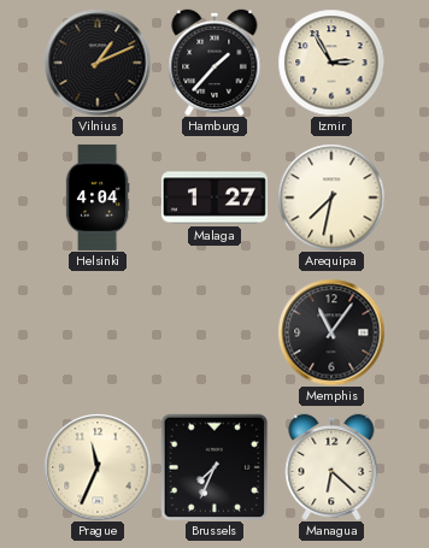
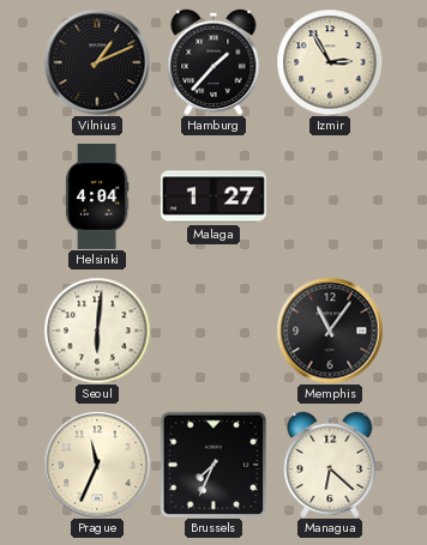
Arequipa: 7:32 -> none (331, 198)
Seoul: none -> 6:01 (97, 331)
